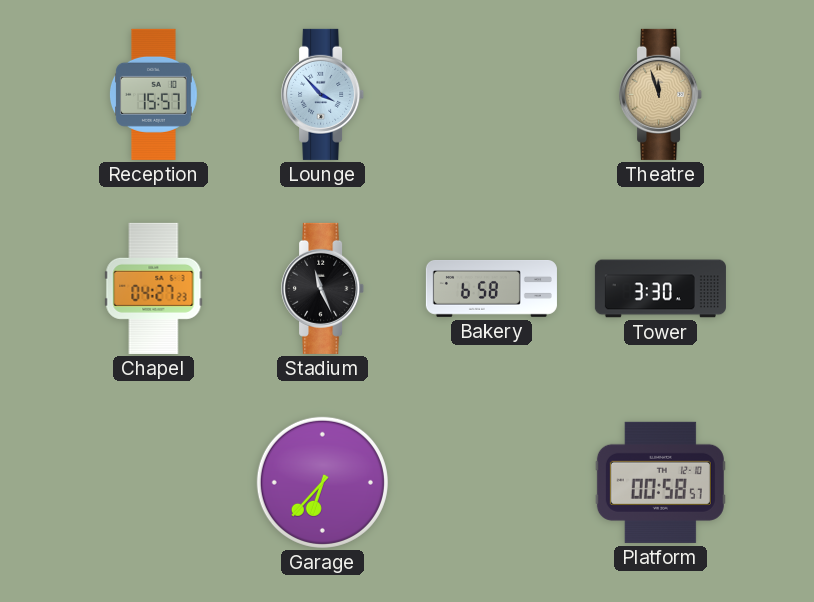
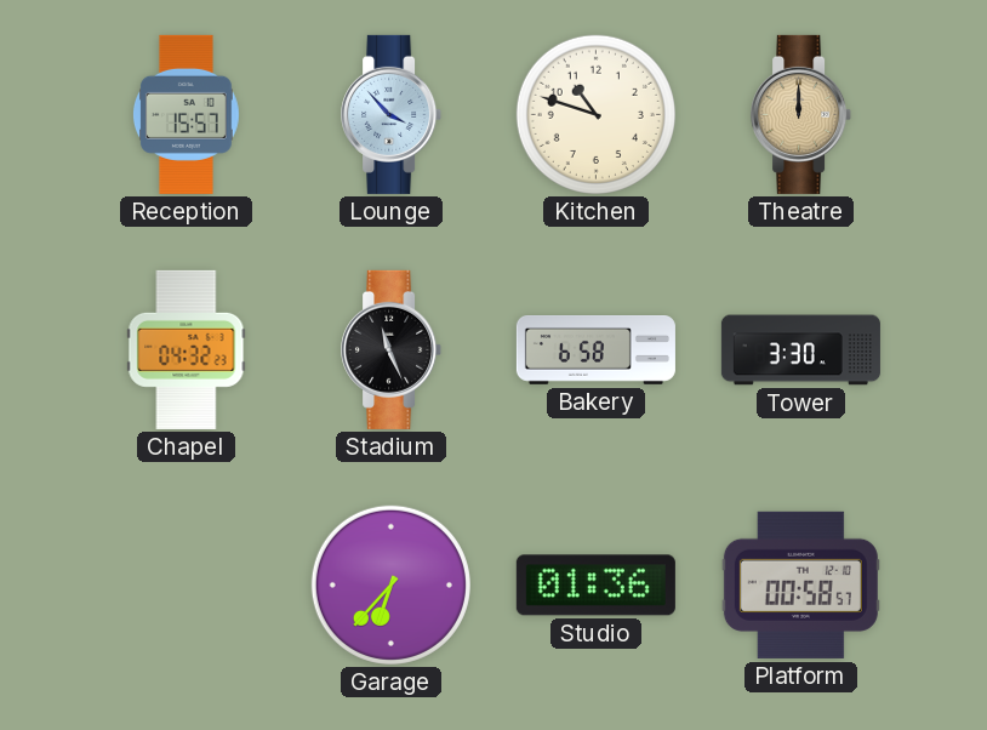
Kitchen: none -> 10:48 (595, 114)
Theatre: 11:57 -> 12:00 (801, 114)
Chapel: 04:27 -> 04:32 (187, 349)
Studio: none -> 01:36 (595, 586)
